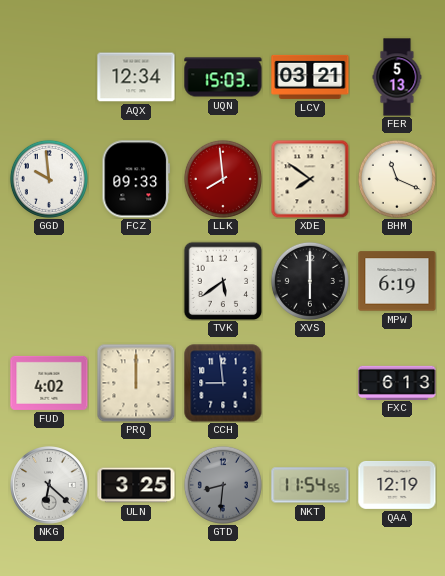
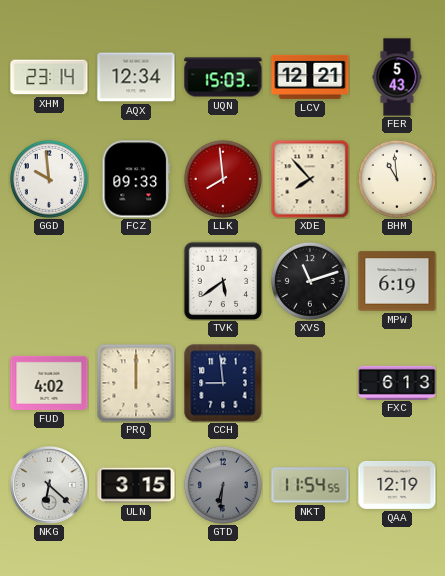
XHM: none -> 23:14 (49, 77)
LCV: 03:21 -> 12:21 (310, 77)
FER: 5:13 -> 5:43 (397, 77)
XDE: 7:51 -> 7:53 (310, 179)
BHM: 11:19 -> 10:59 (397, 179)
XVS: 6:00 -> 11:12 (310, 281)
ULN: 3:25 -> 3:15 (136, 485)
GTD: 8:31 -> 6:31 (223, 485)
